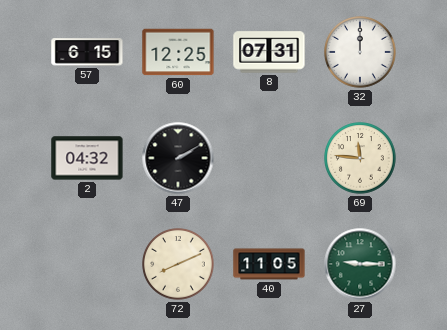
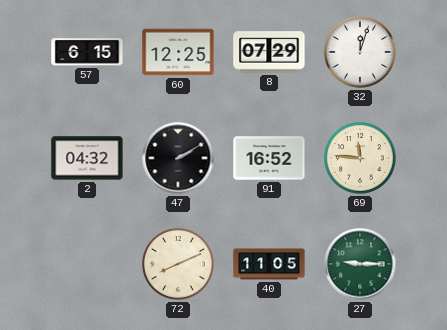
8: 07:31 -> 07:29 (269, 52)
32: 12:00 -> 12:03 (360, 52)
91: none -> 16:52 (269, 158)
